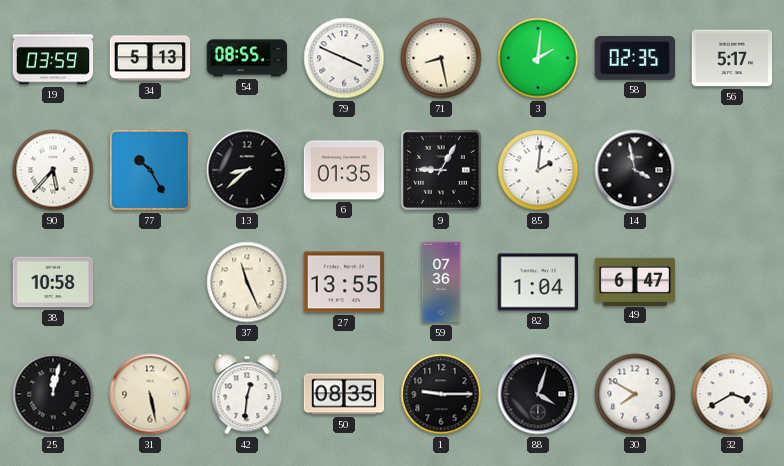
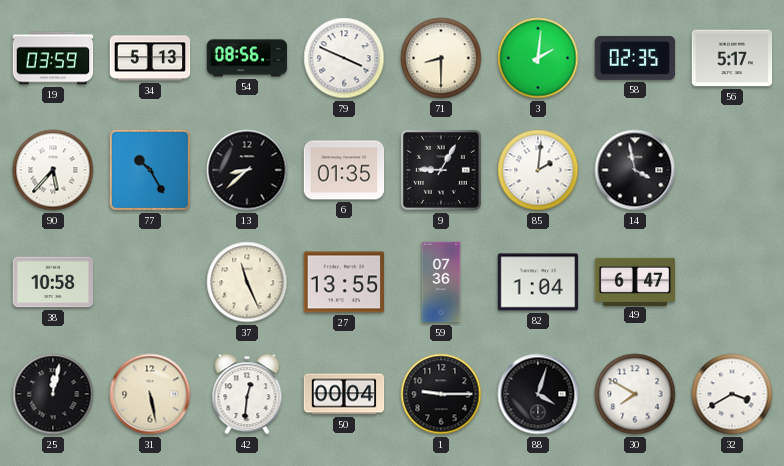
54: 08:55 -> 08:56 (247, 58)
71: 8:28 -> 8:30 (441, 58)
50: 08:35 -> 00:04 (344, 394)
